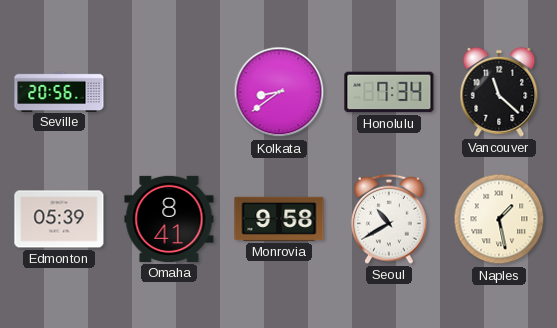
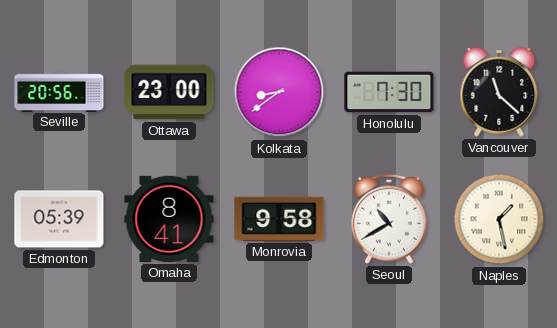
Ottawa: none -> 23:00 (169, 92)
Honolulu: 7:34 -> 7:30 (389, 92)
